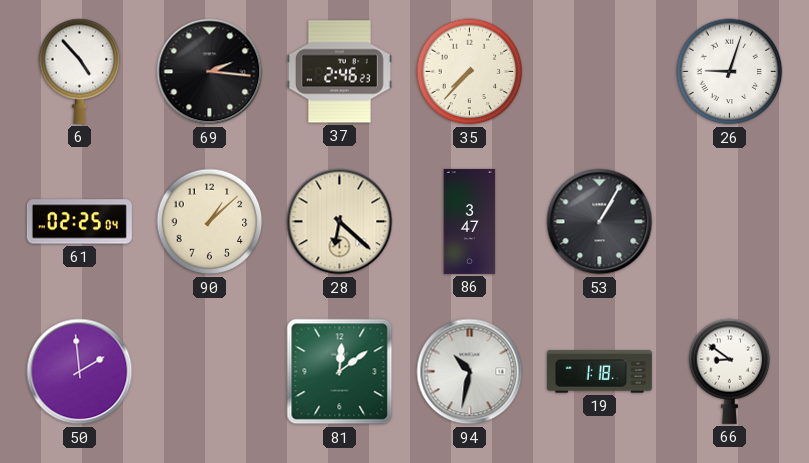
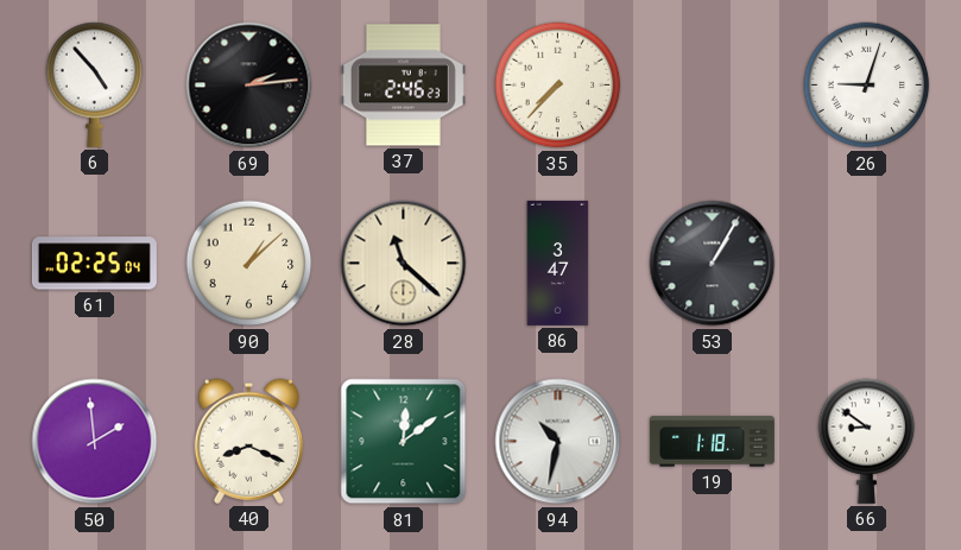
69: 2:16 -> 2:14 (249, 86)
28: 6:22 -> 11:22 (404, 264)
40: none -> 8:19 (248, 441)
